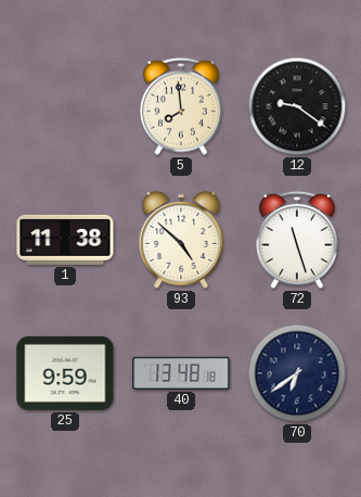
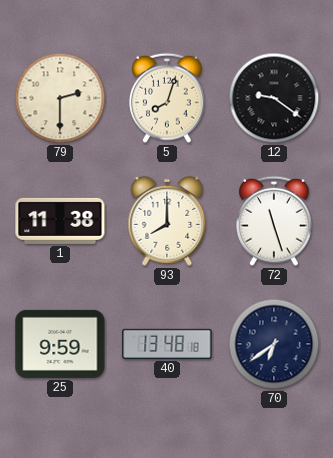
79: none -> 2:30 (60, 98)
5: 7:59 -> 8:03 (168, 98)
93: 4:52 -> 8:00 (167, 221)
